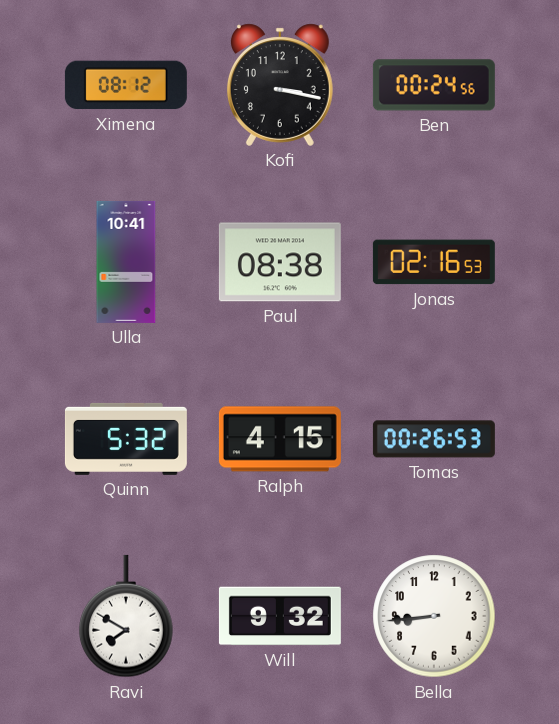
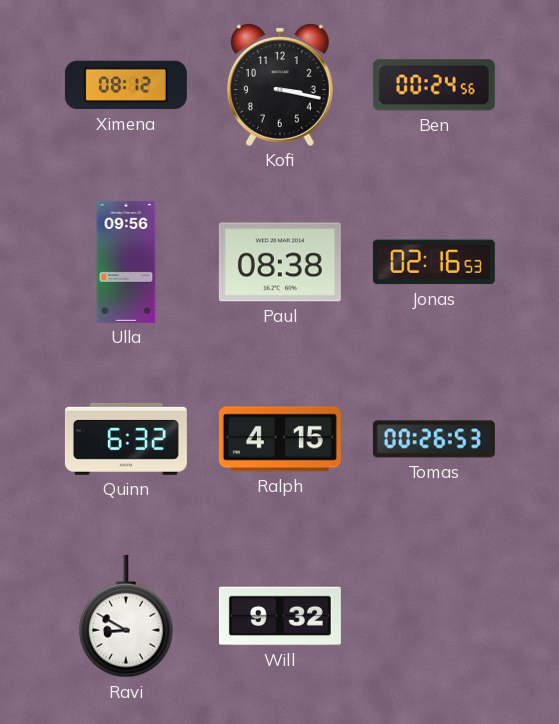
Ulla: 10:41 -> 09:56 (126, 262)
Quinn: 5:32 -> 6:32 (126, 439)
Ravi: 7:50 -> 8:50 (126, 616)
Bella: 8:44 -> none (434, 616)
